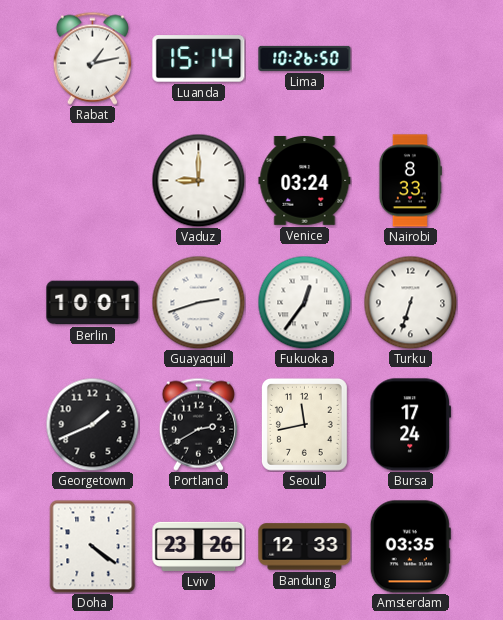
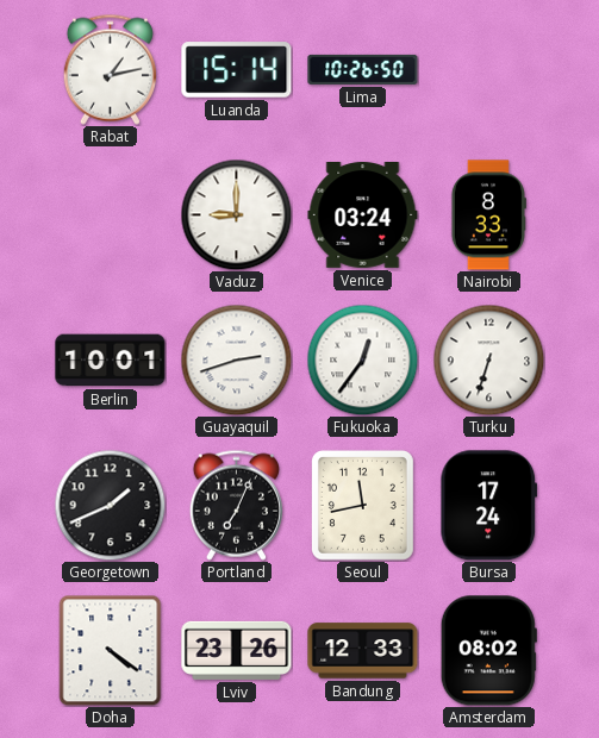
Portland: 2:40 -> 7:04 (236, 505)
Amsterdam: 03:35 -> 08:02 (488, 651)
